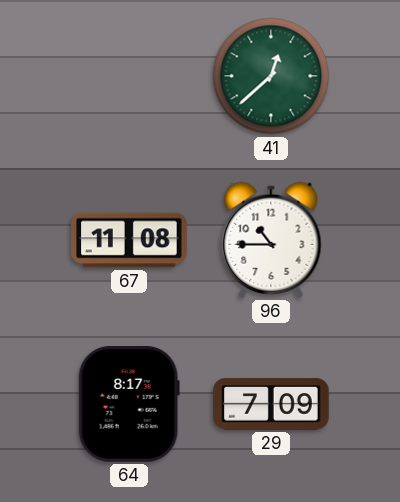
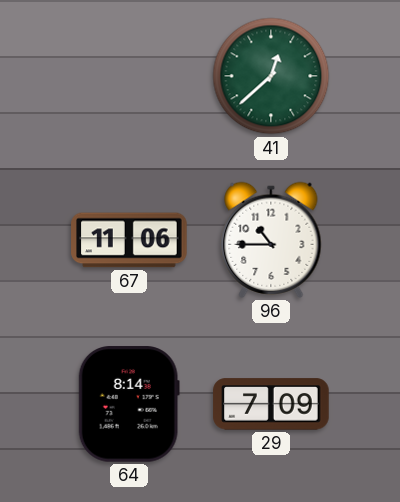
67: 11:08 -> 11:06 (129, 240)
64: 8:17 -> 8:14 (129, 404)
